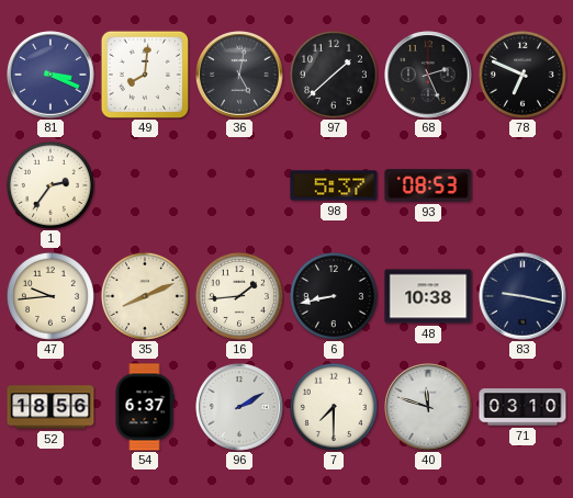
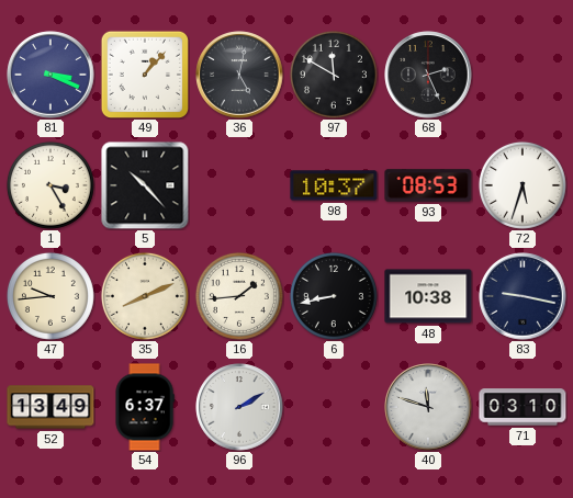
49: 8:01 -> 1:07 (144, 73)
97: 1:38 -> 11:50 (334, 75)
78: 6:49 -> none (523, 75)
1: 2:36 -> 3:25 (50, 185)
5: none -> 10:23 (145, 185)
98: 5:37 -> 10:37 (334, 185)
72: none -> 5:33 (523, 185)
52: 18:56 -> 13:49 (50, 407)
7: 7:30 -> none (334, 407)
